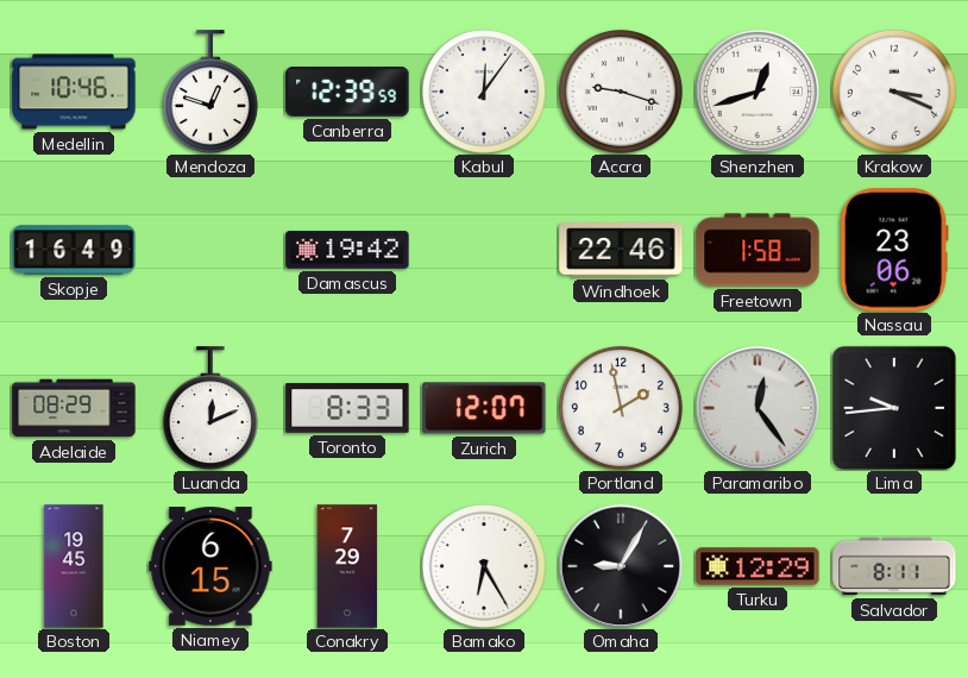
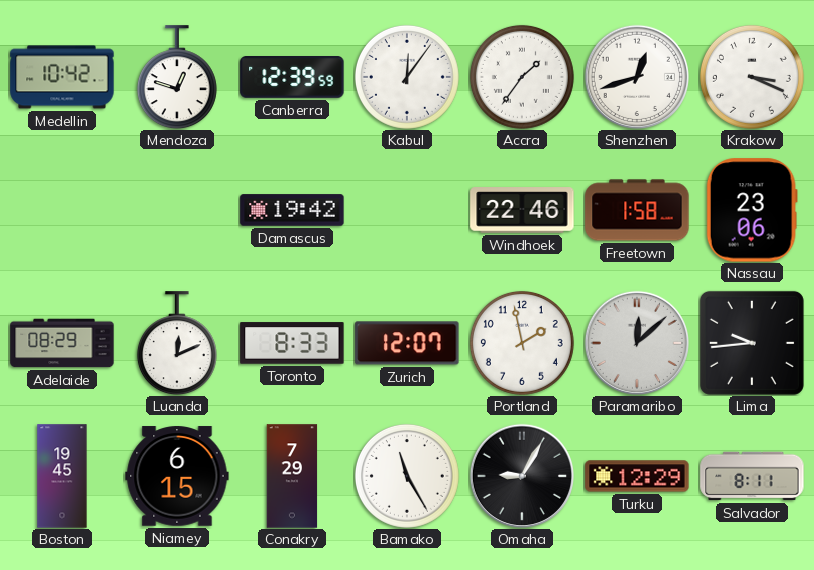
Medellin: 10:46 -> 10:42 (62, 77)
Accra: 9:18 -> 1:36 (522, 77)
Skopje: 16:49 -> none (74, 250)
Paramaribo: 12:24 -> 12:08 (636, 342)
Bamako: 6:25 -> 11:25 (407, 476)
